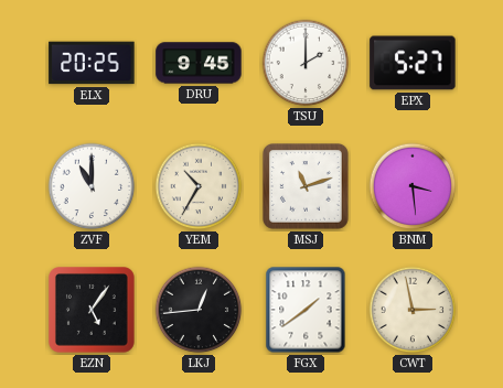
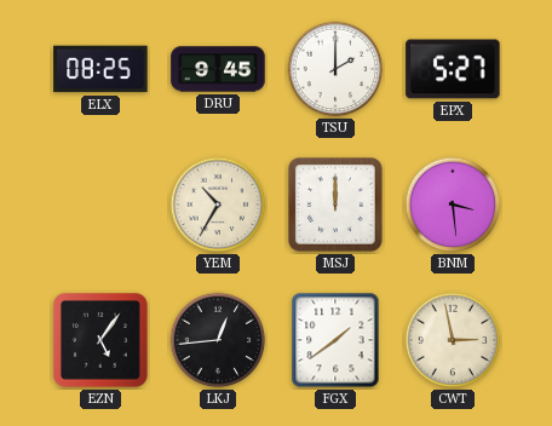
ELX: 20:25 -> 08:25 (100, 69)
ZVF: 11:00 -> none (92, 186)
MSJ: 11:12 -> 12:00 (337, 206)
